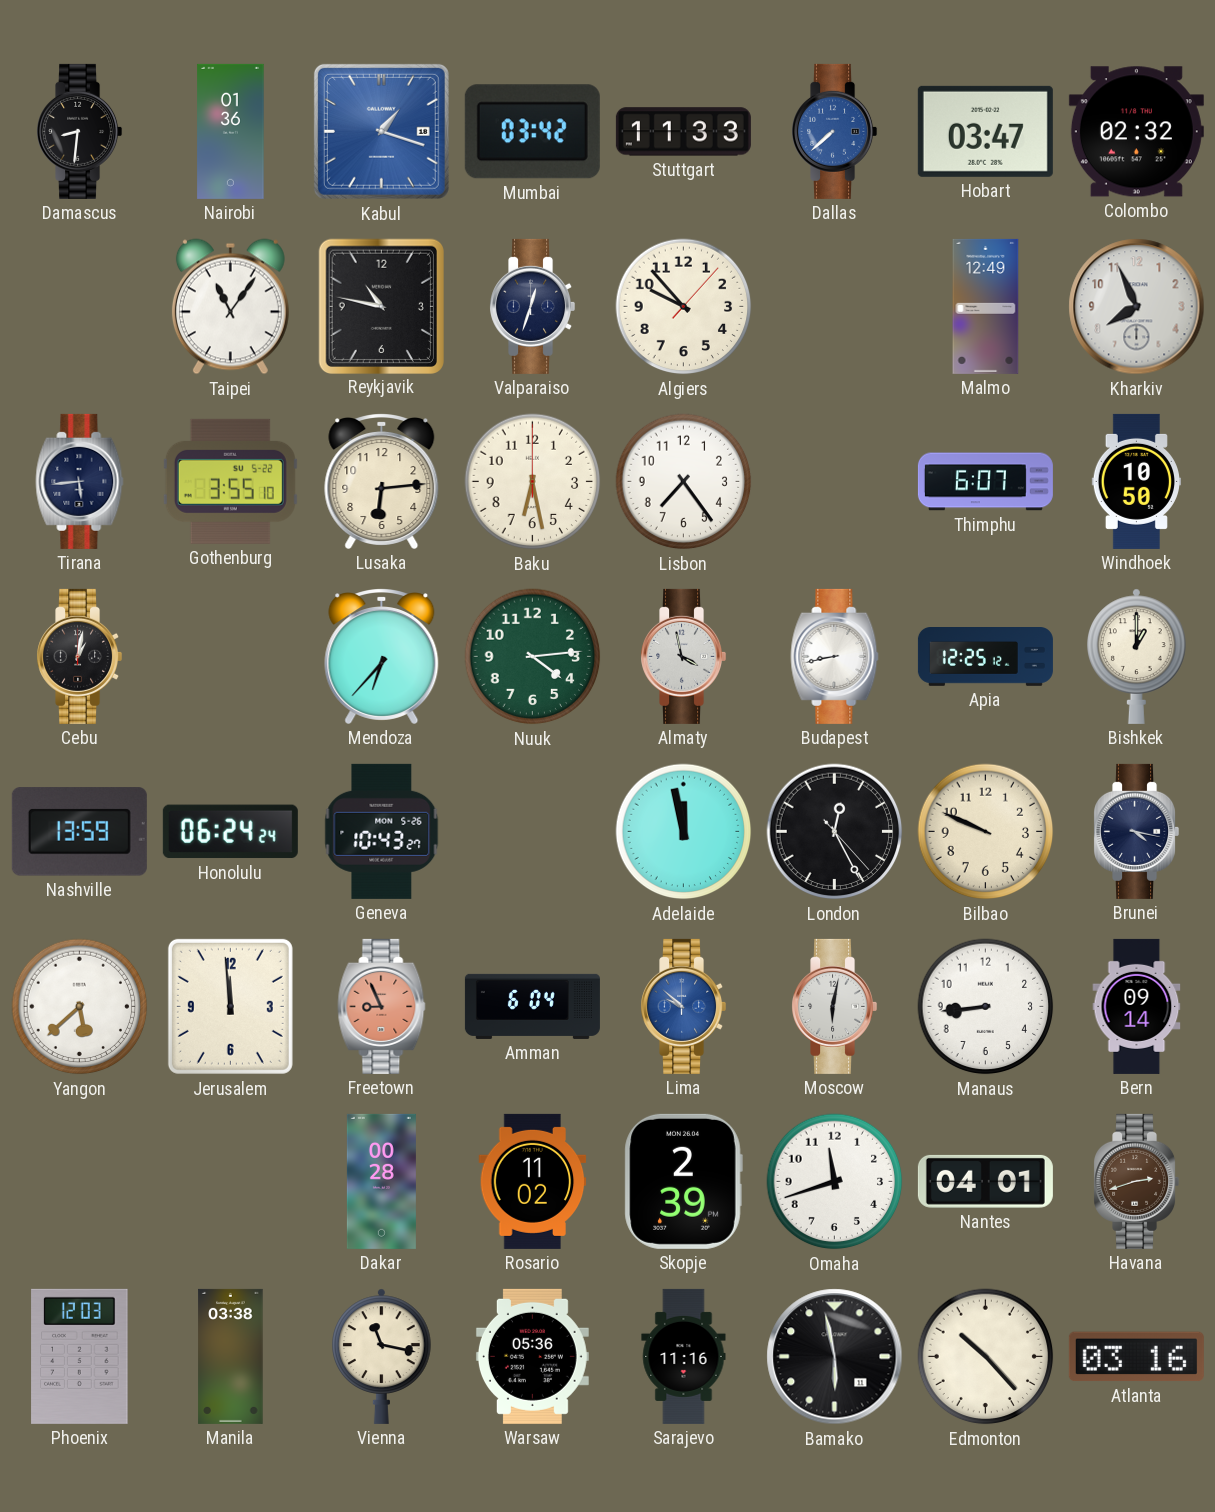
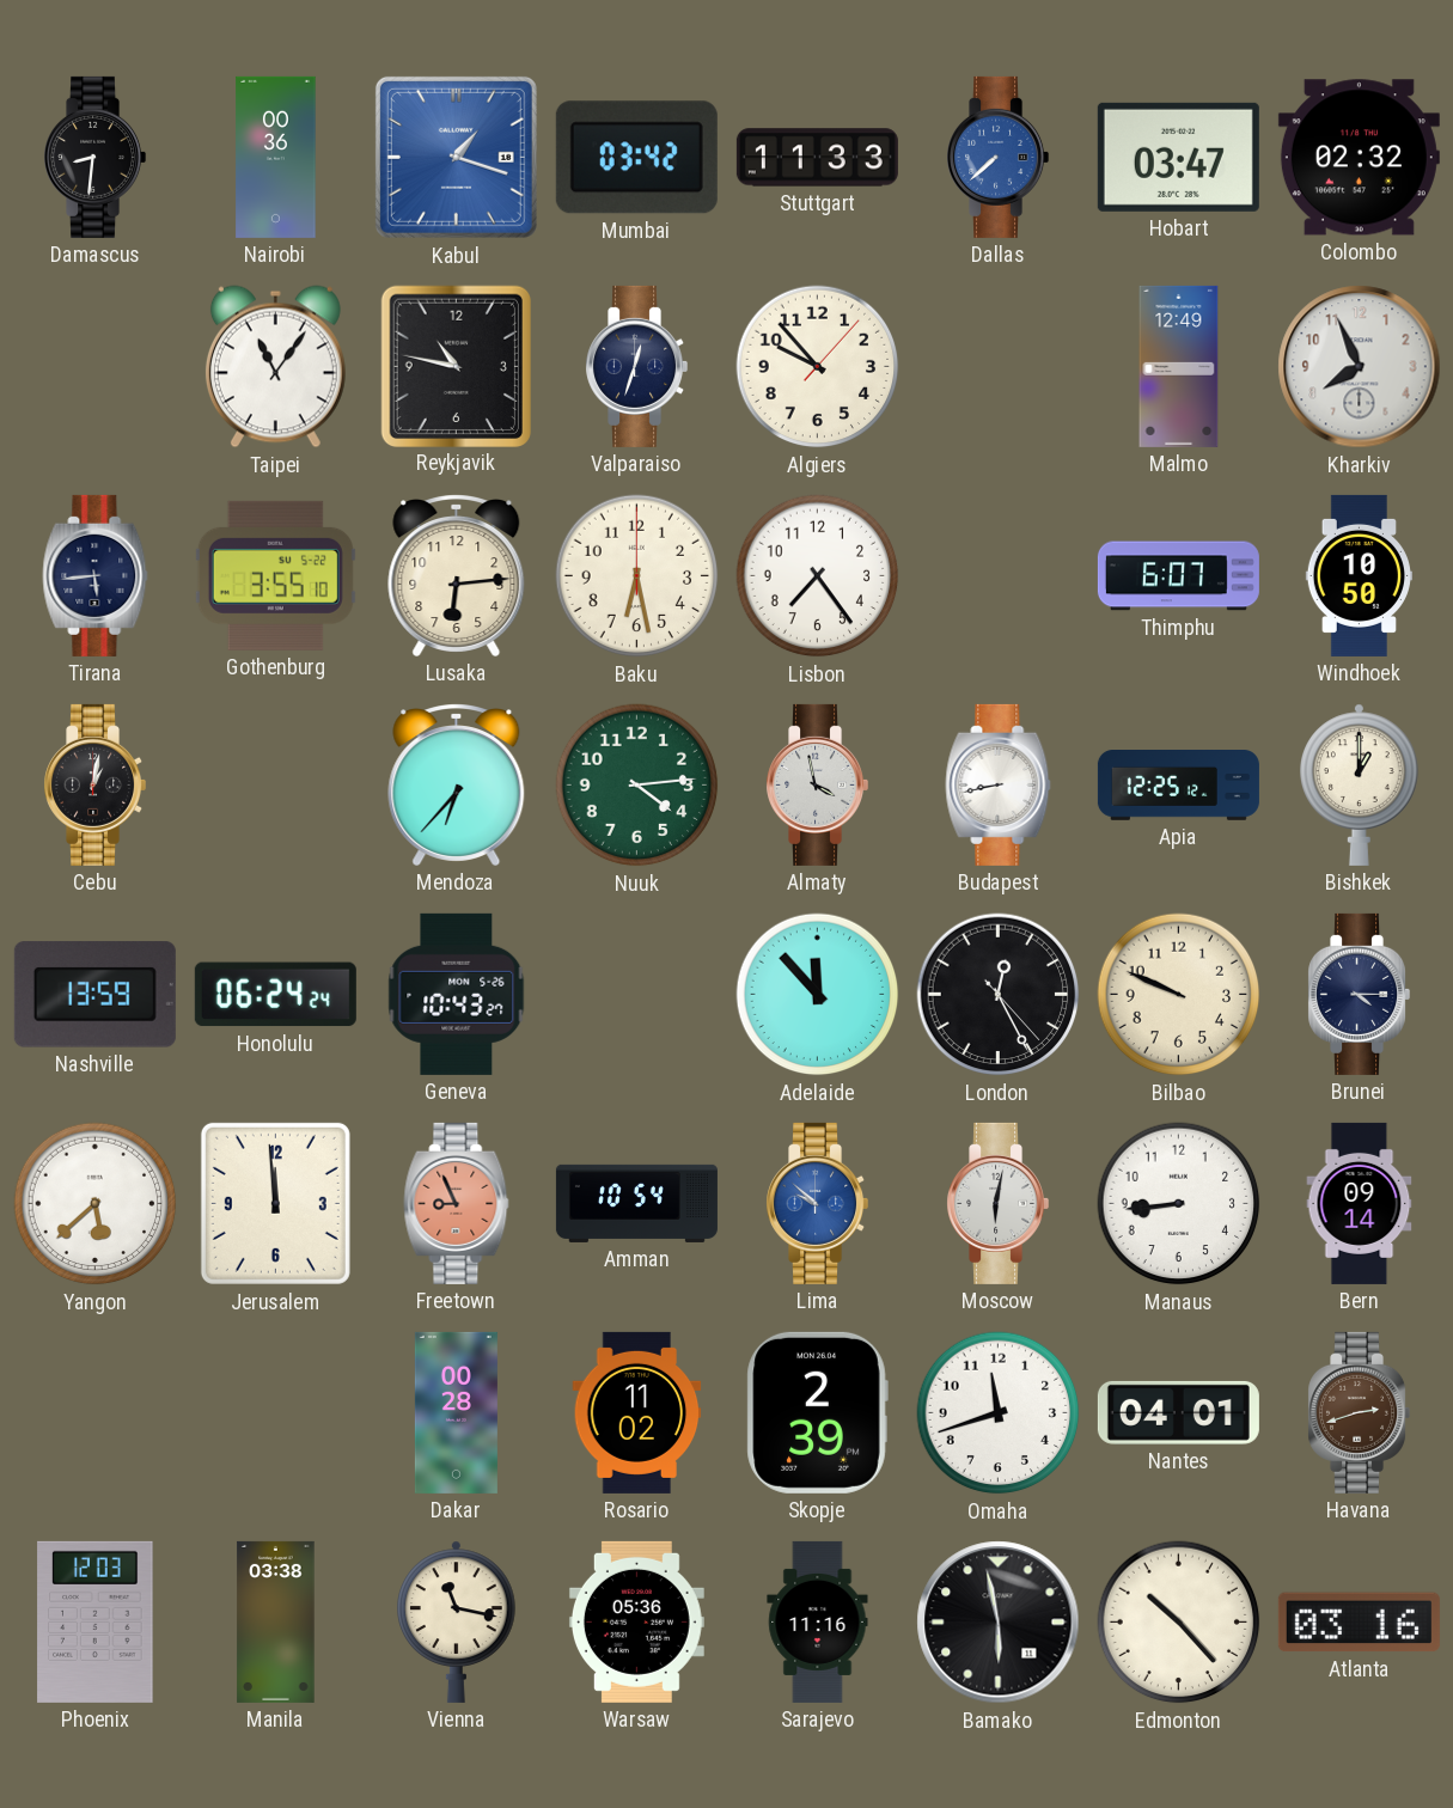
Nairobi: 01:36 -> 00:36 (276, 157)
Adelaide: 11:58 -> 11:53 (818, 995)
Brunei: 4:17 -> 4:15 (1360, 994)
Amman: 6:04 -> 10:54 (636, 1203)
